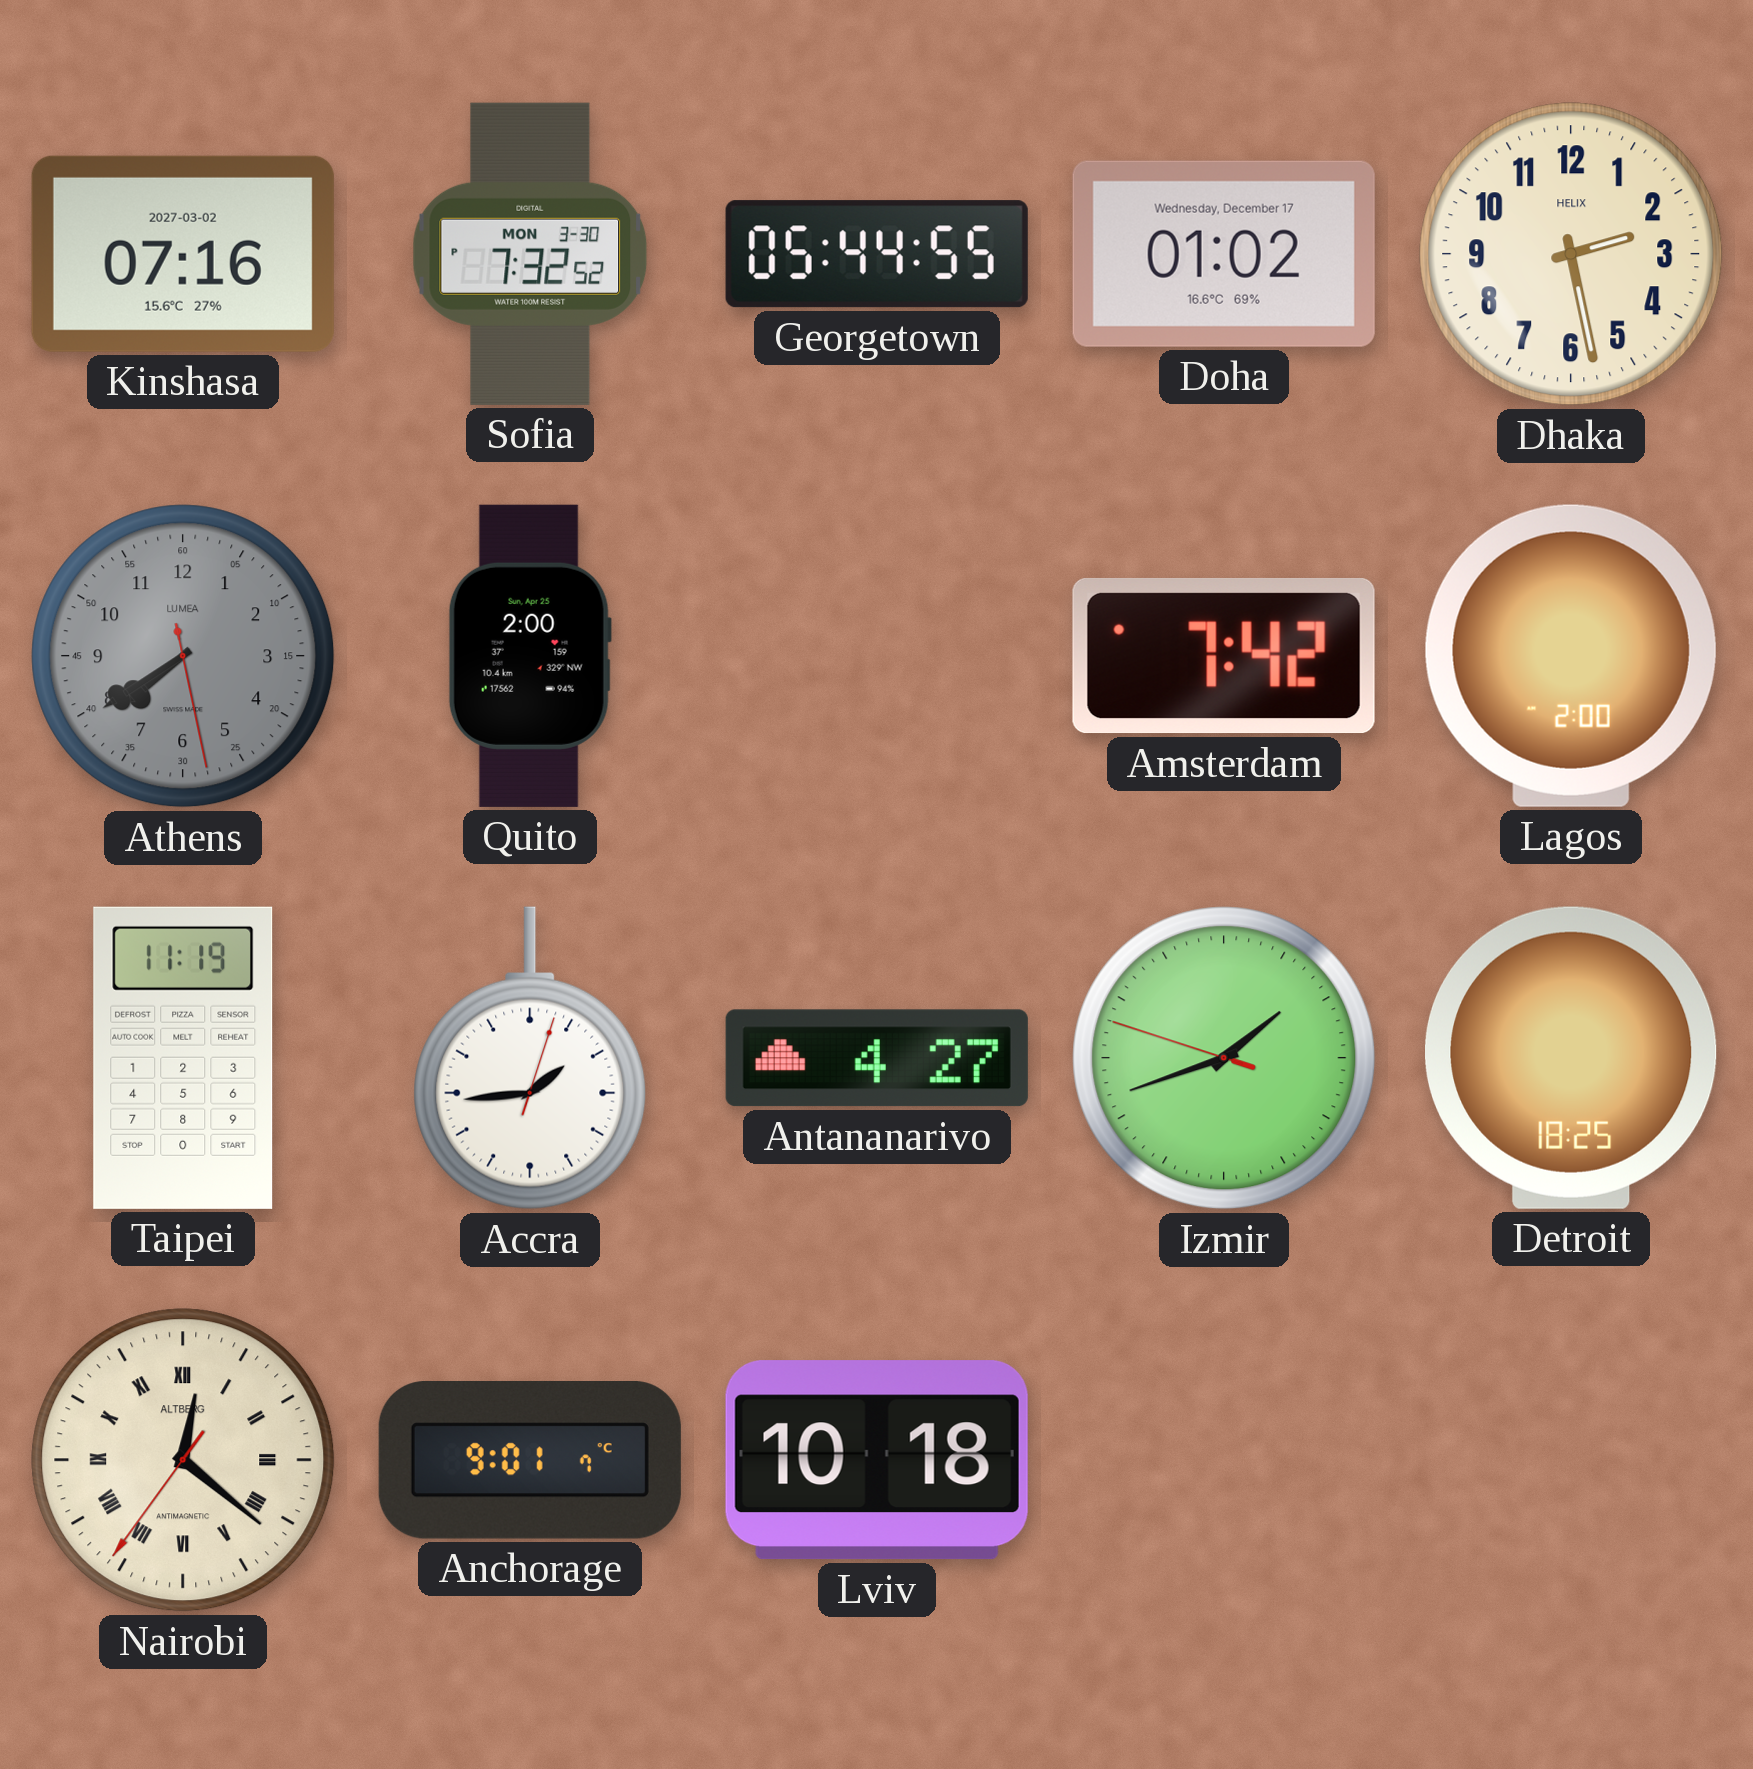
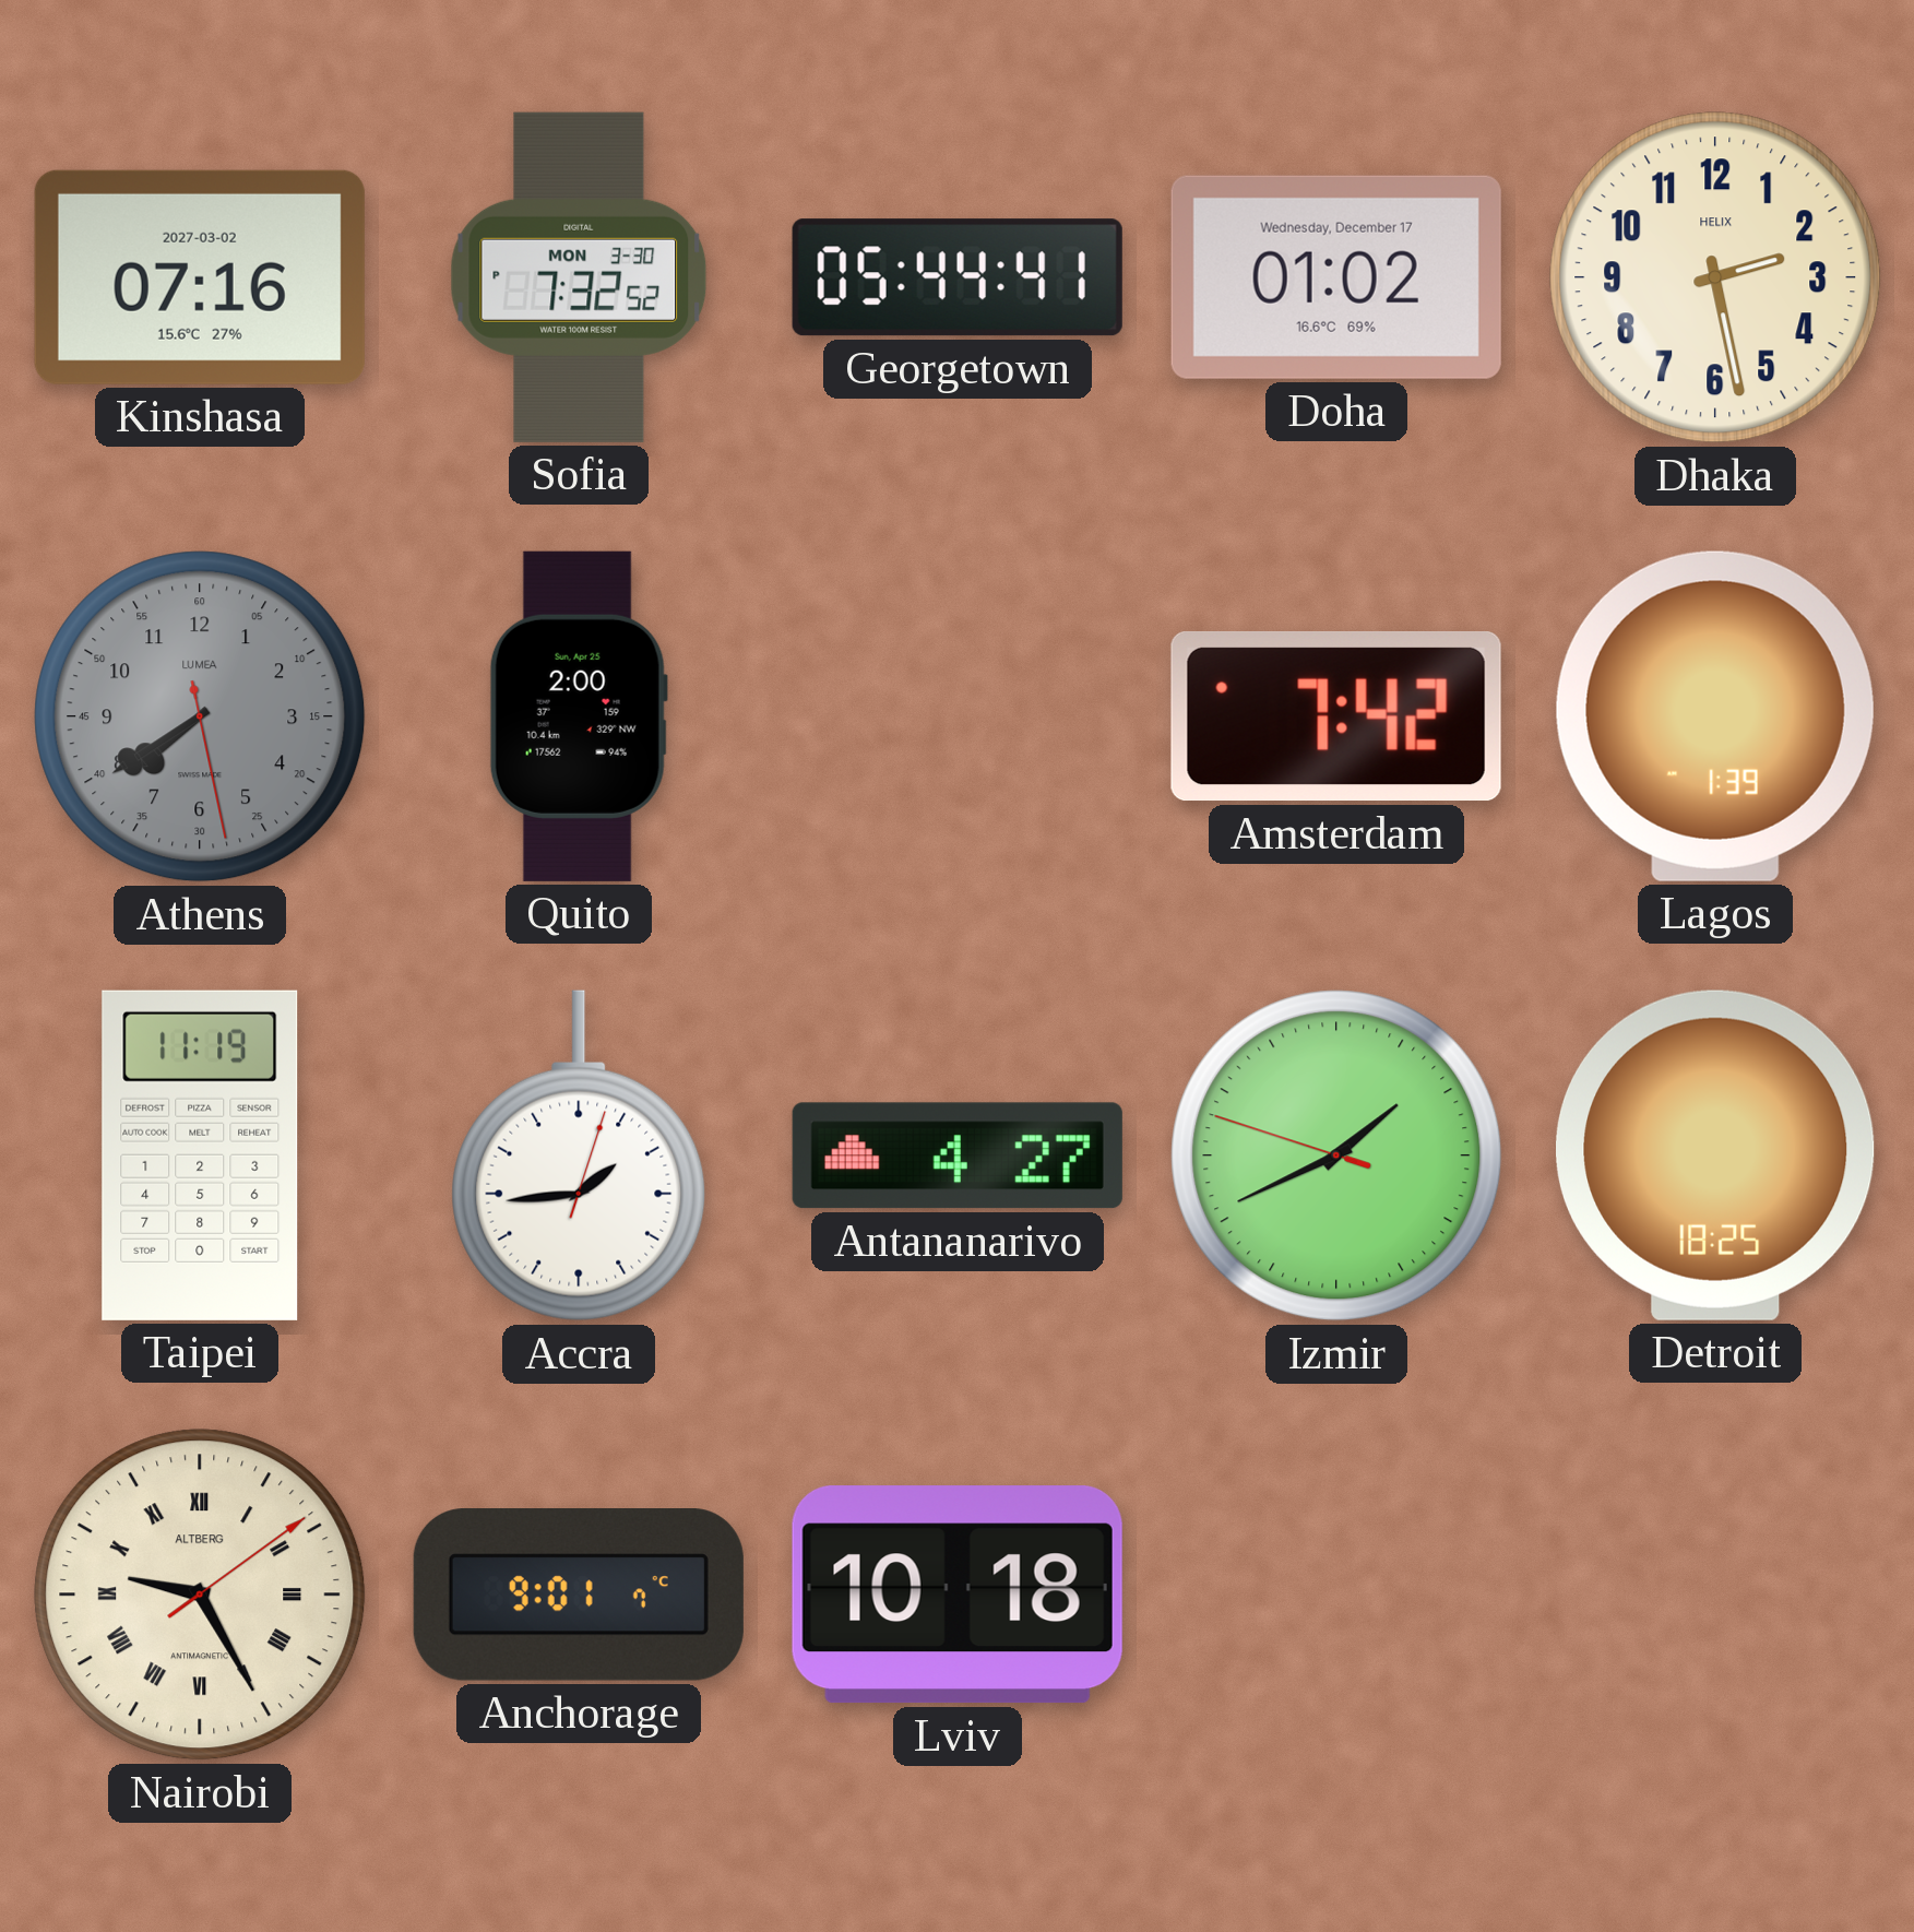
Georgetown: 05:44:55 -> 05:44:41 (958, 277)
Lagos: 2:00 -> 1:39 (1715, 716)
Izmir: 1:41 -> 1:40 (1336, 1155)
Nairobi: 12:21 -> 9:25 (200, 1595)
